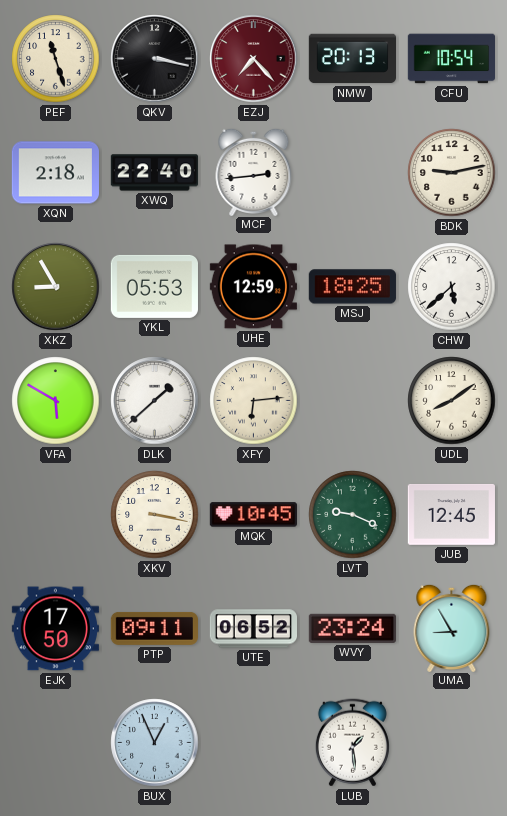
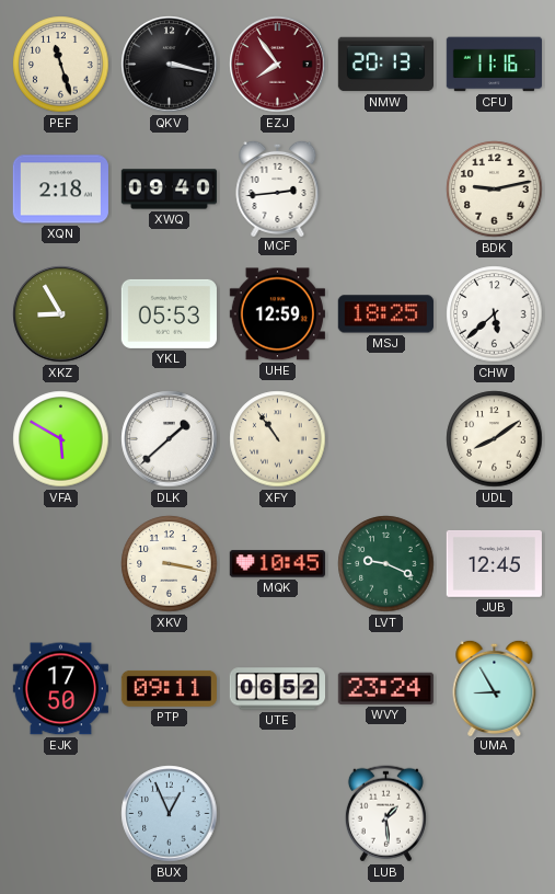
EZJ: 7:23 -> 7:54 (278, 65)
CFU: 10:54 -> 11:16 (494, 65)
XWQ: 22:40 -> 09:40 (169, 190)
XFY: 6:14 -> 10:54 (278, 439)
